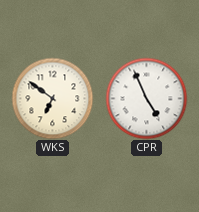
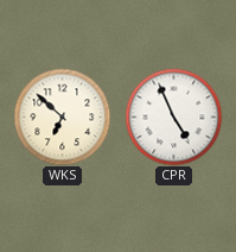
WKS: 6:51 -> 6:52 (62, 116)
